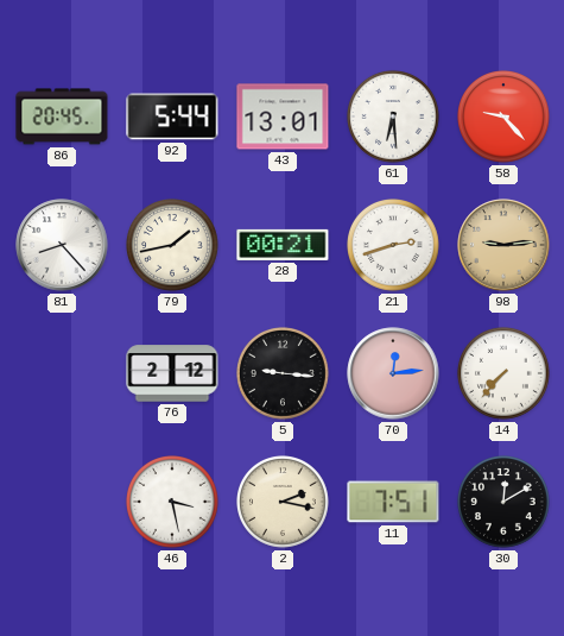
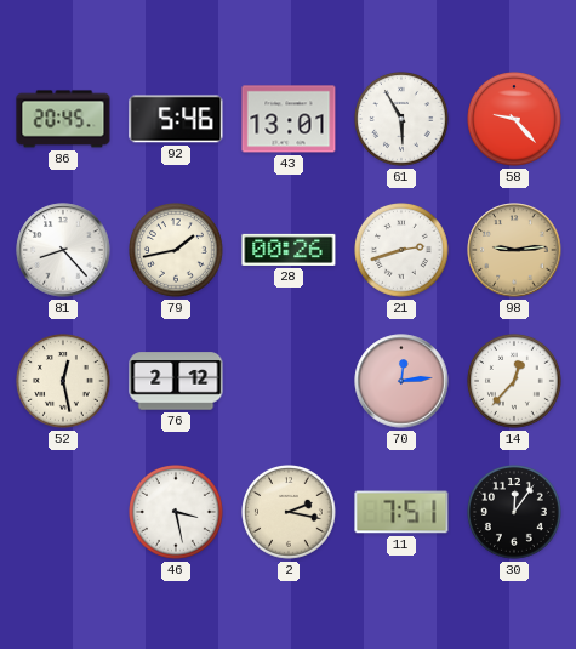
92: 5:44 -> 5:46 (176, 119)
61: 6:29 -> 5:55 (403, 120)
28: 00:21 -> 00:26 (289, 250)
52: none -> 12:28 (64, 382)
5: 9:16 -> none (284, 374)
14: 7:37 -> 12:37 (515, 382)
30: 12:10 -> 12:06 (515, 513)
